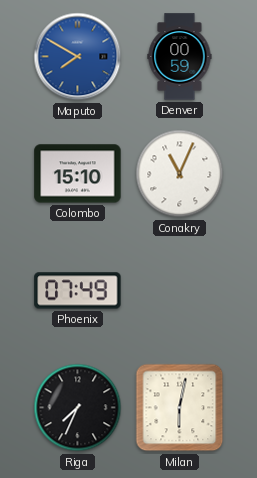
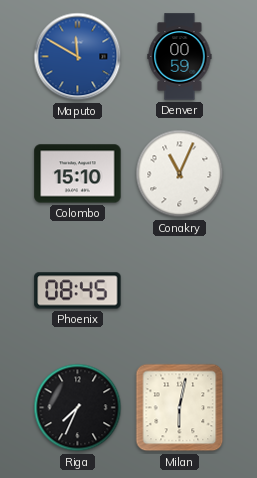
Maputo: 7:50 -> 11:50 (78, 57)
Phoenix: 07:49 -> 08:45 (78, 291)
